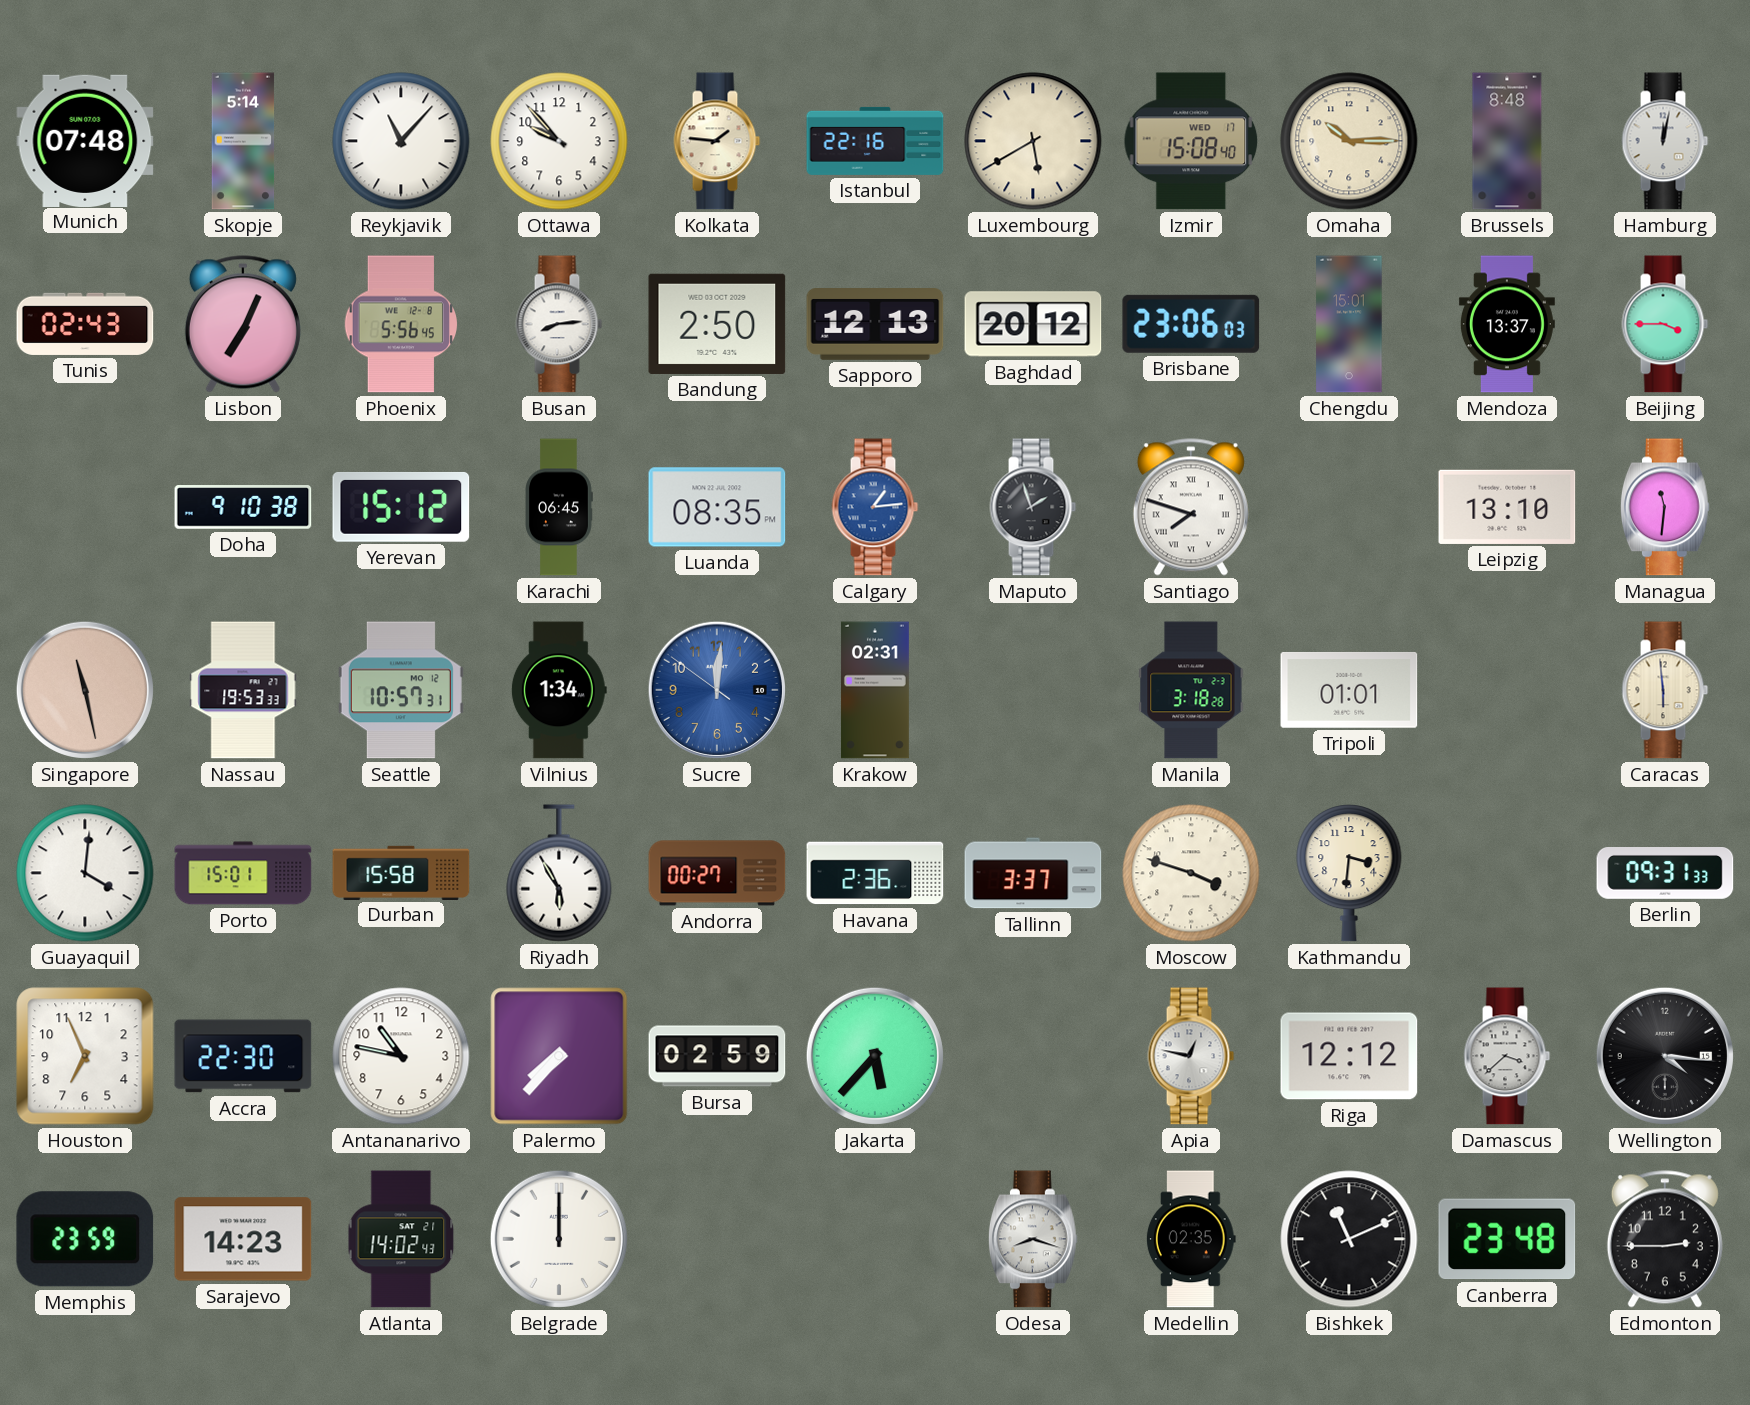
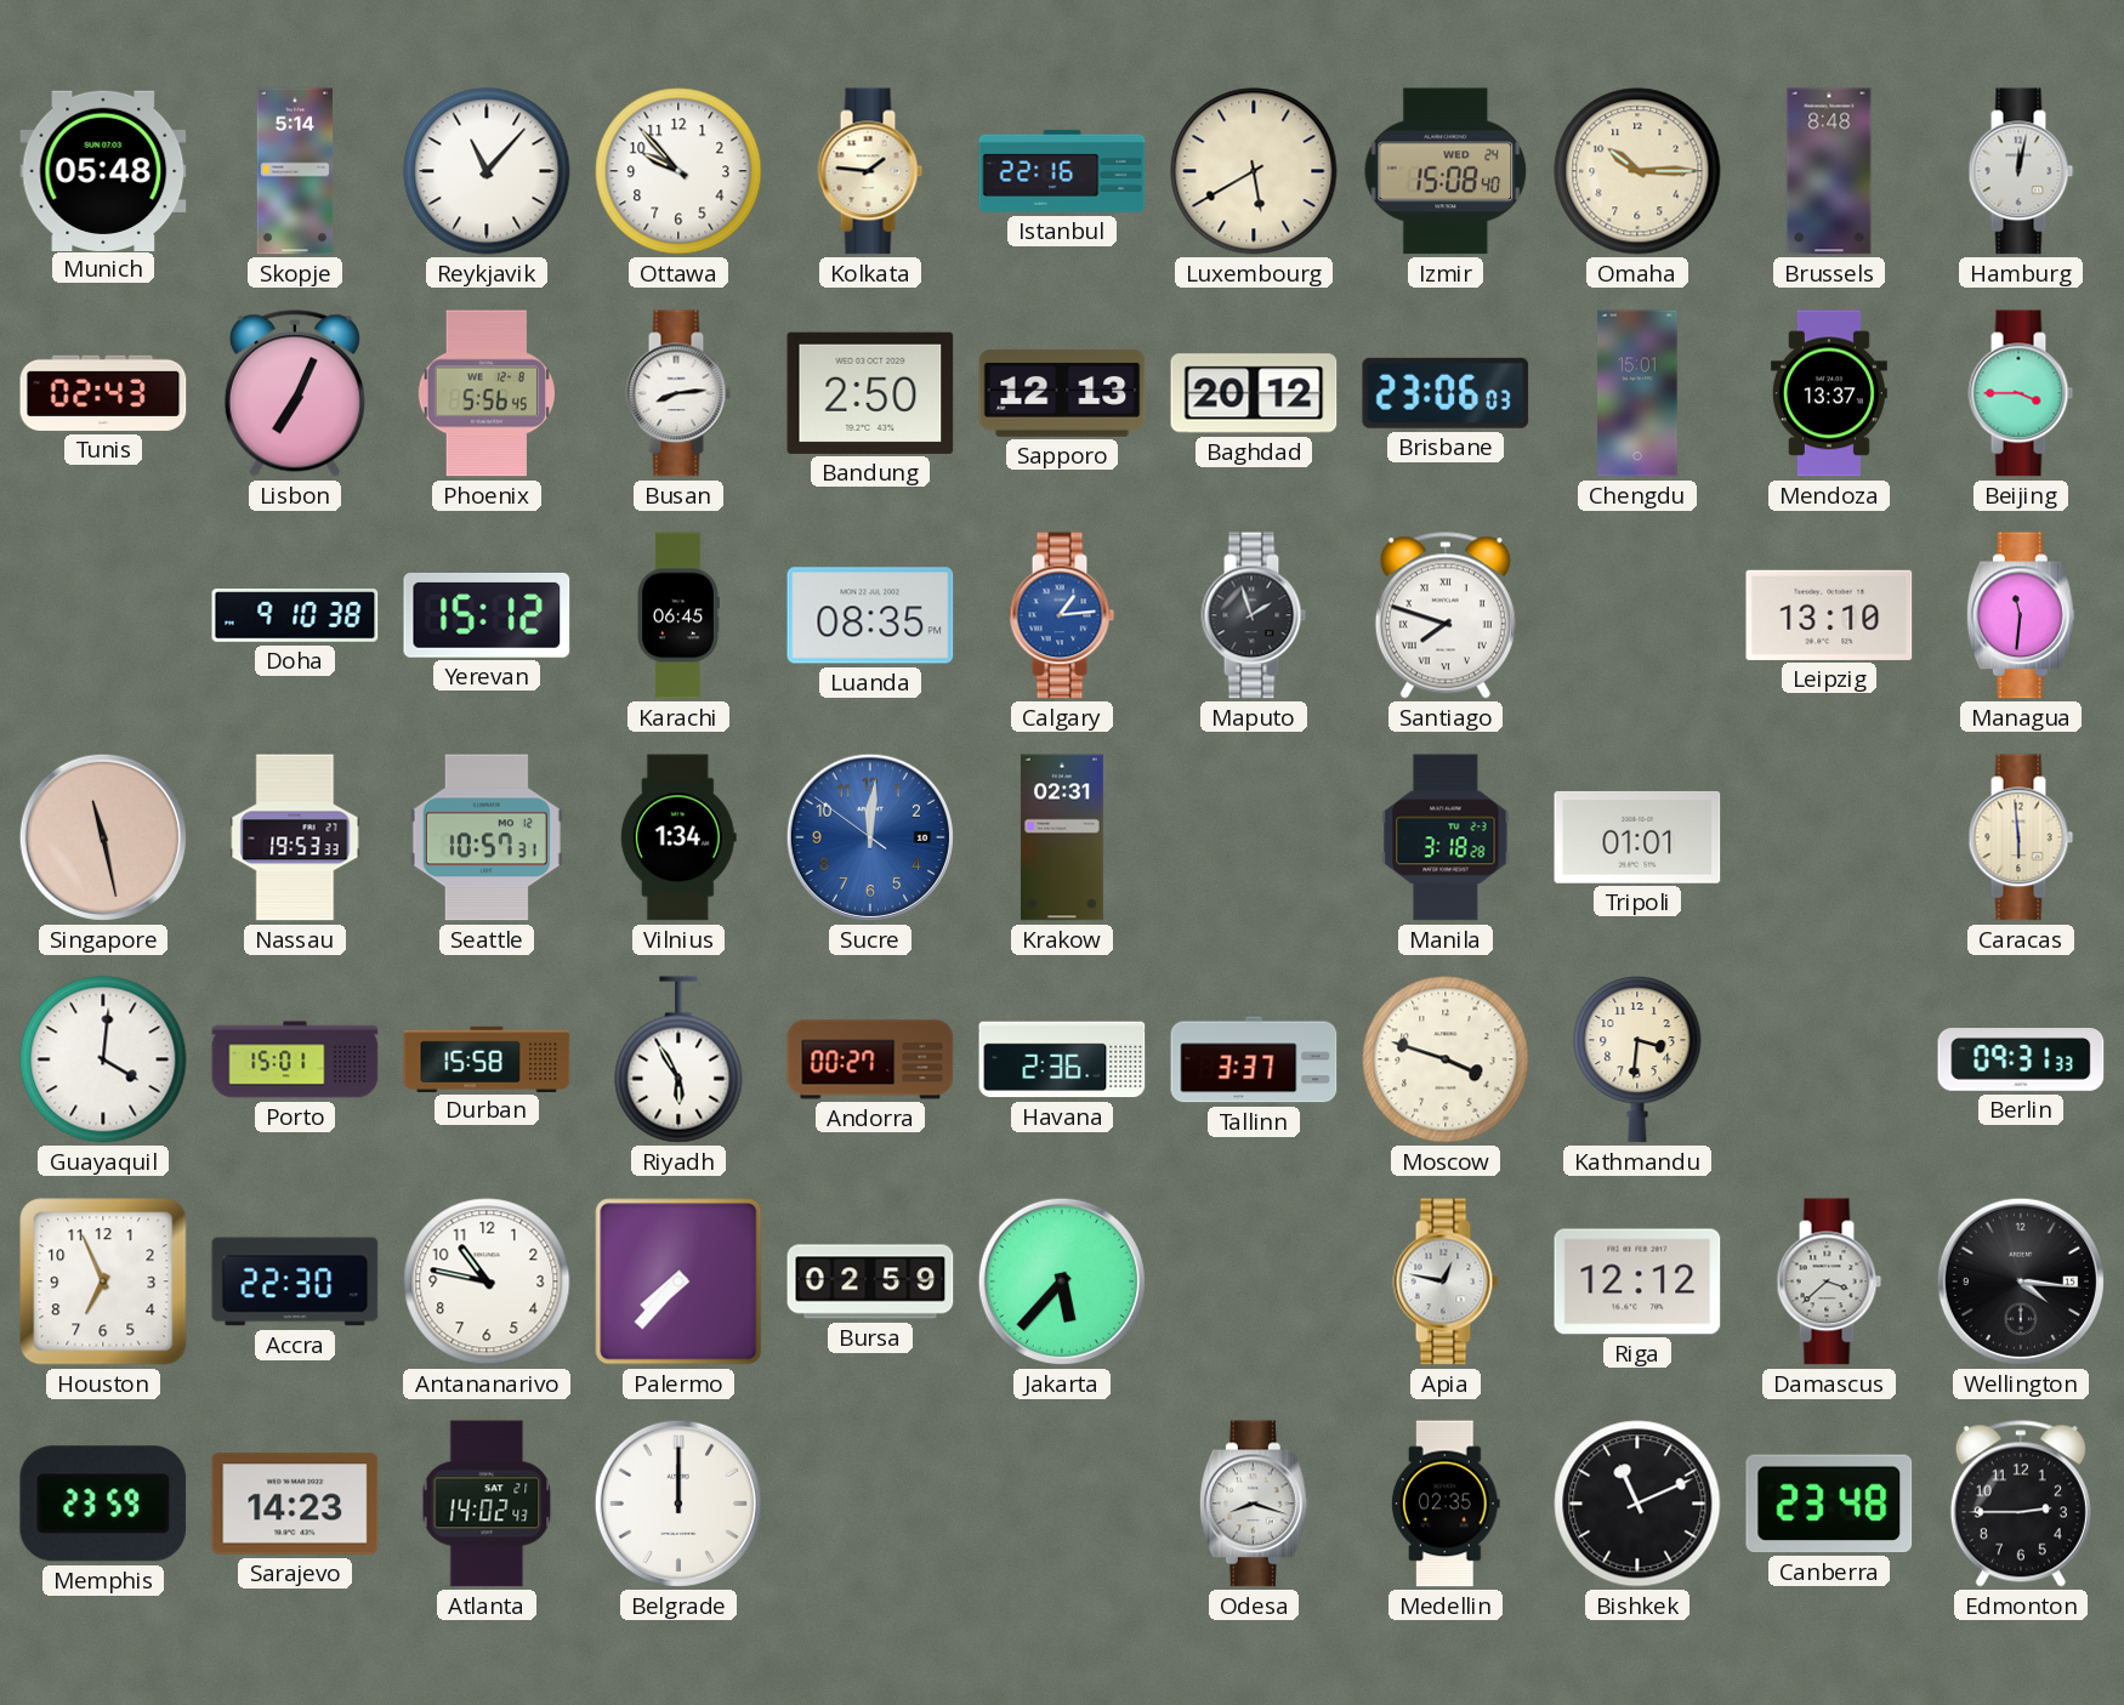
Munich: 07:48 -> 05:48 (103, 170)
Izmir date: WED 17 -> WED 24 (1446, 171)
